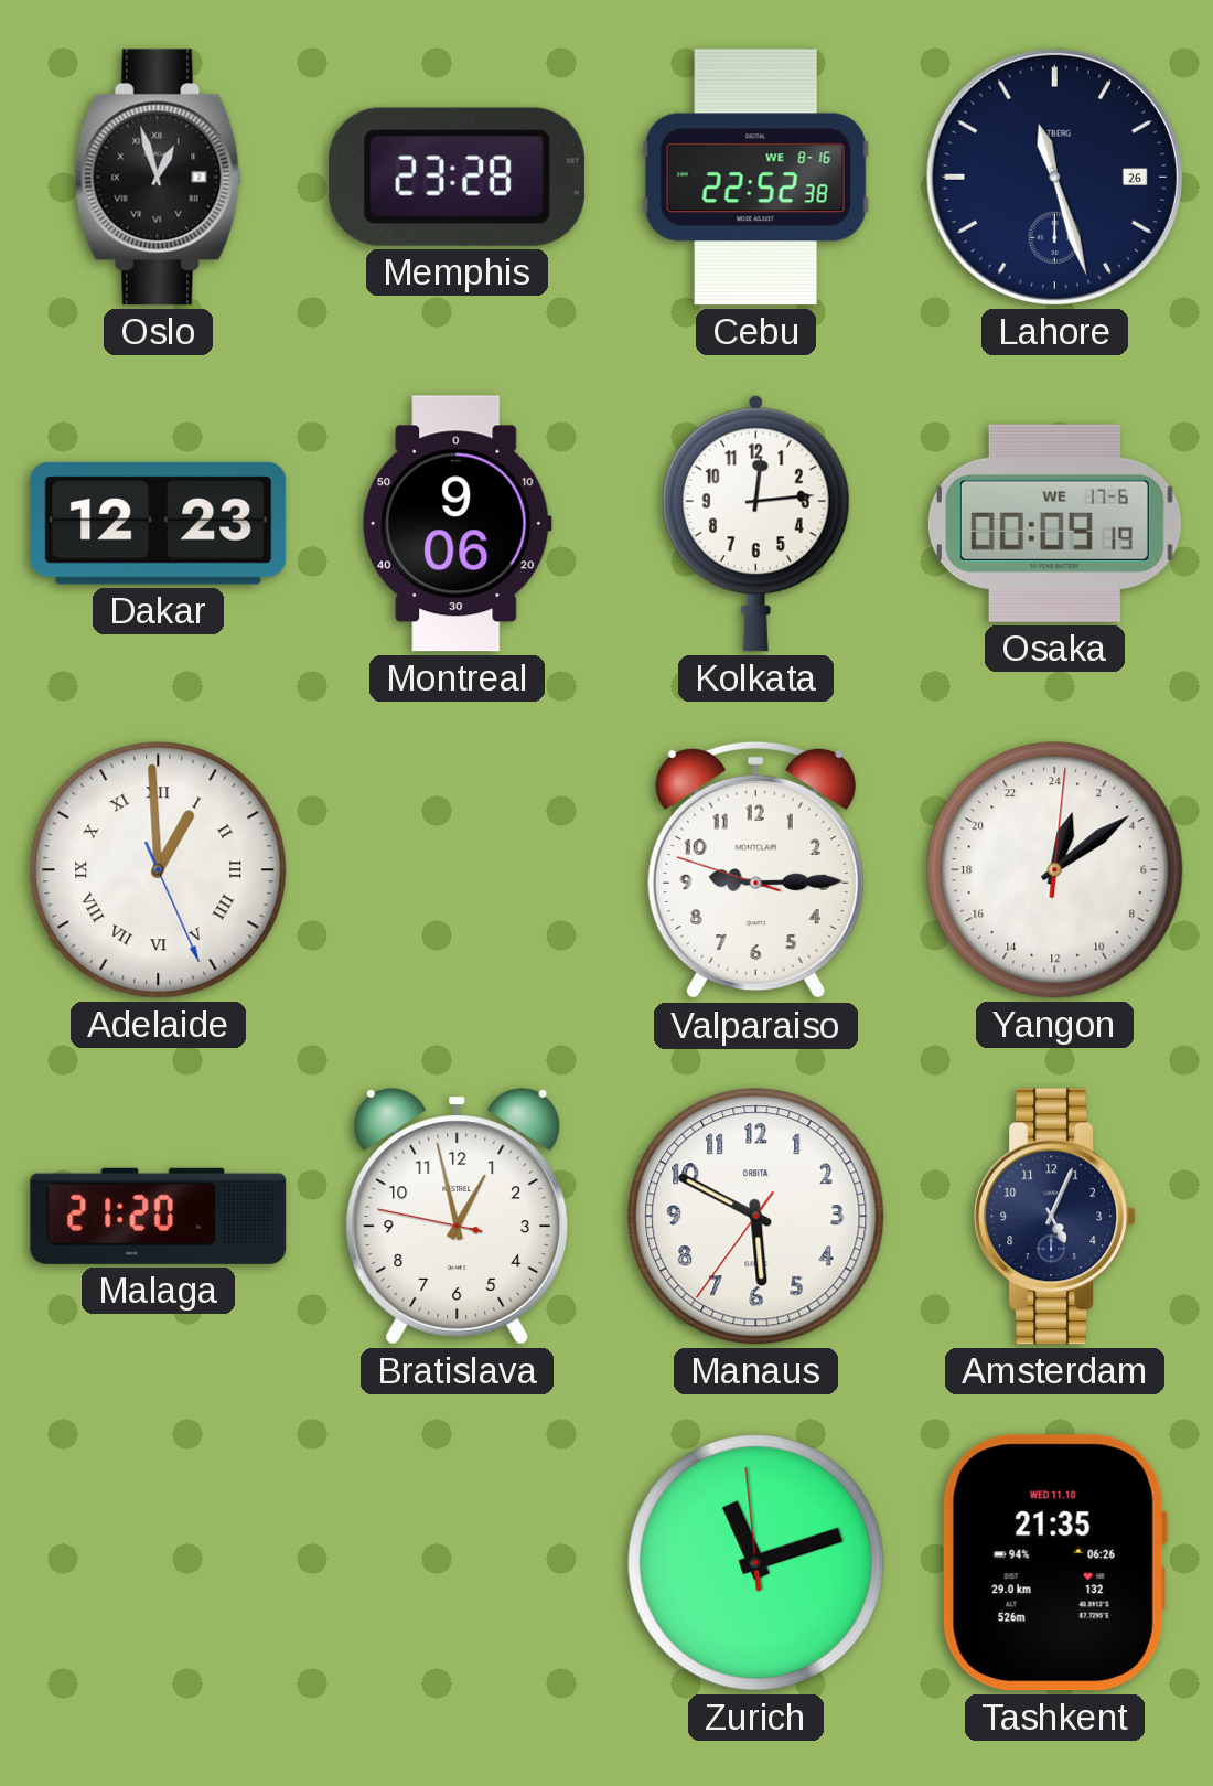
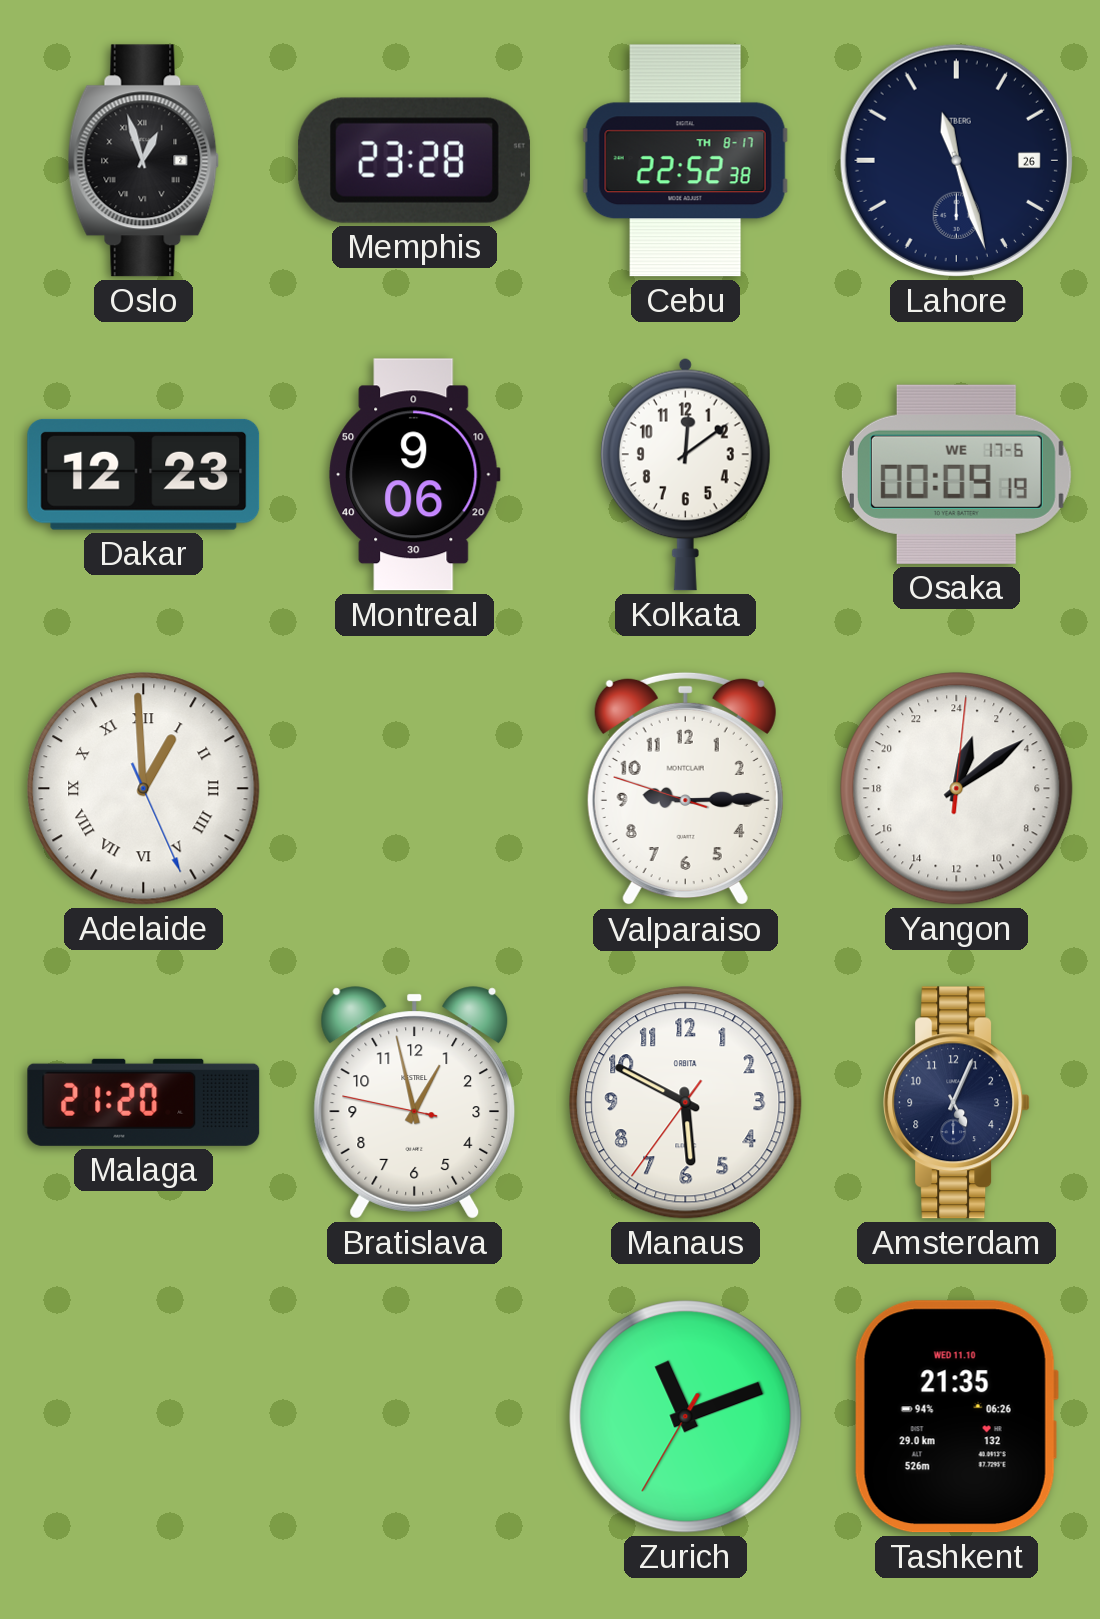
Cebu date: WE 8-16 -> TH 8-17 (685, 161)
Kolkata: 12:14 -> 12:09 (685, 474)
Zurich: 11:11:59 -> 11:11:35 (686, 1417)
